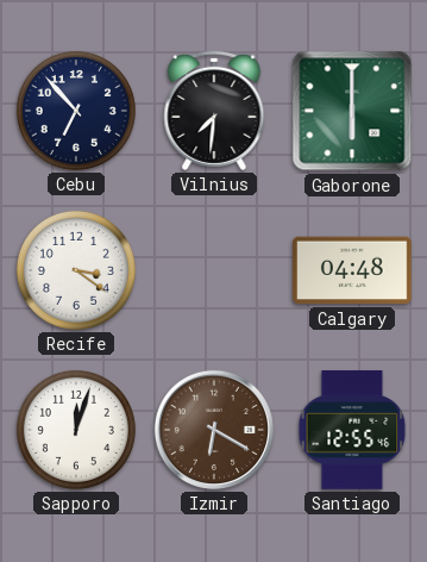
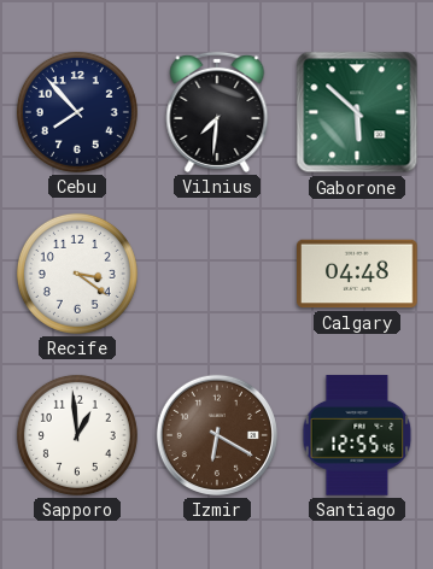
Cebu: 6:53 -> 7:53 (77, 112)
Gaborone: 6:00 -> 5:52 (357, 112)
Sapporo: 12:03 -> 12:59 (77, 435)
